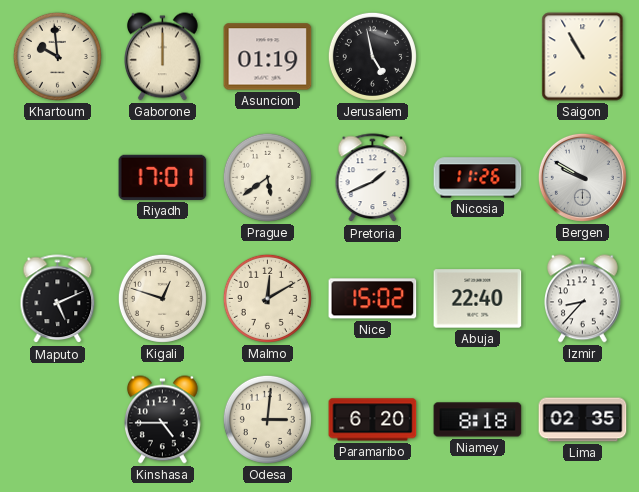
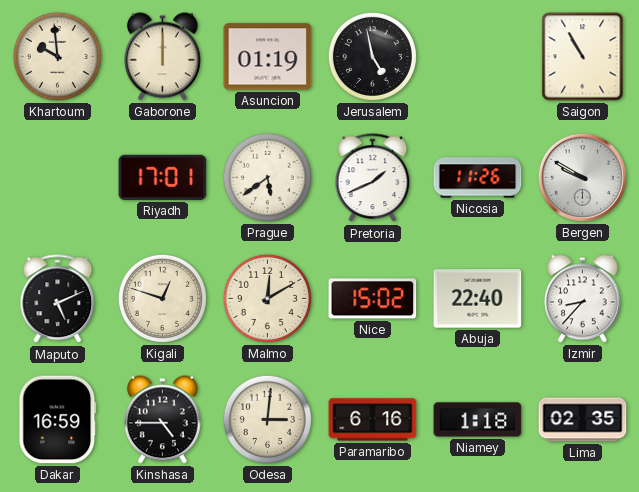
Dakar: none -> 16:59 (58, 420)
Paramaribo: 6:20 -> 6:16 (373, 420)
Niamey: 8:18 -> 1:18 (478, 420)
